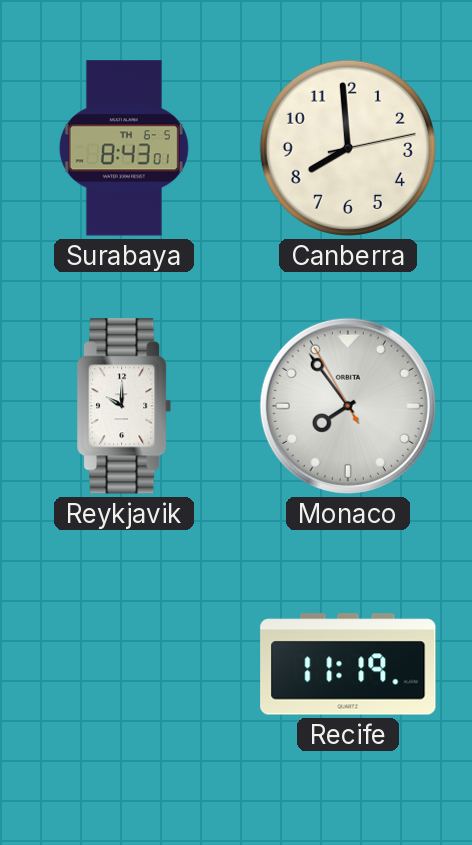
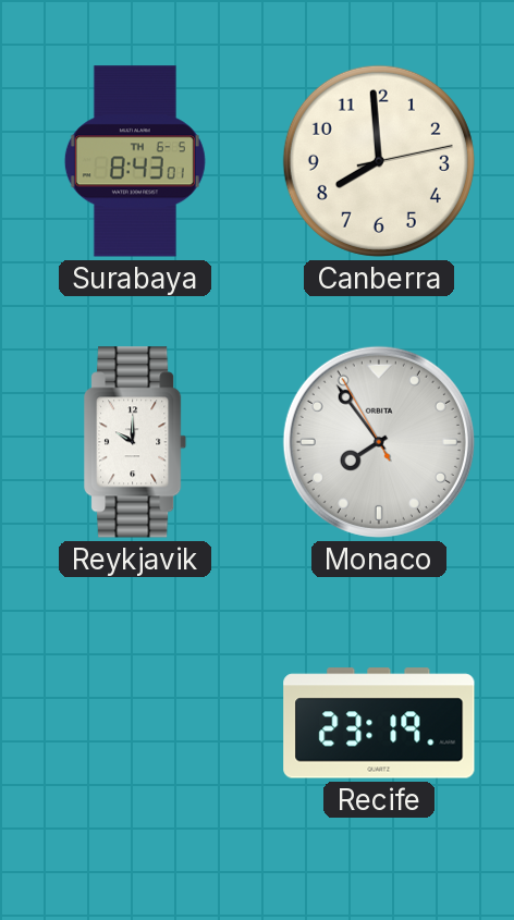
Recife: 11:19 -> 23:19 (379, 723)
